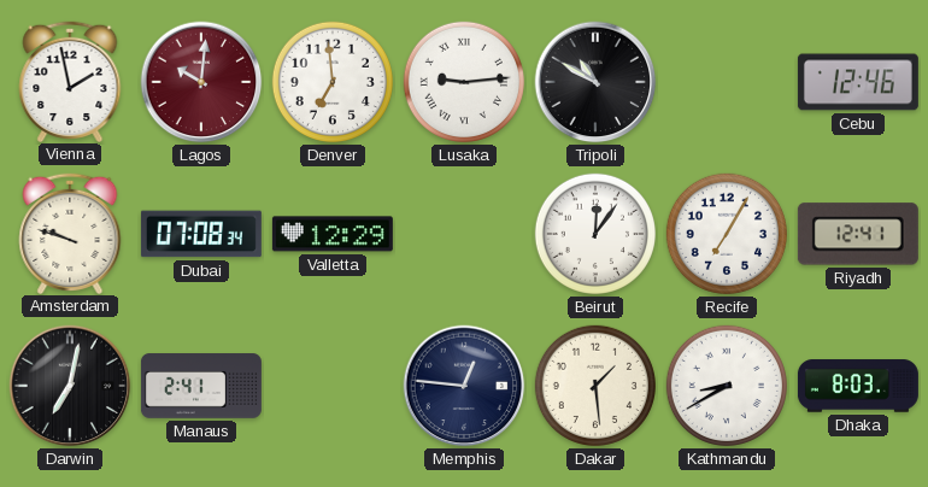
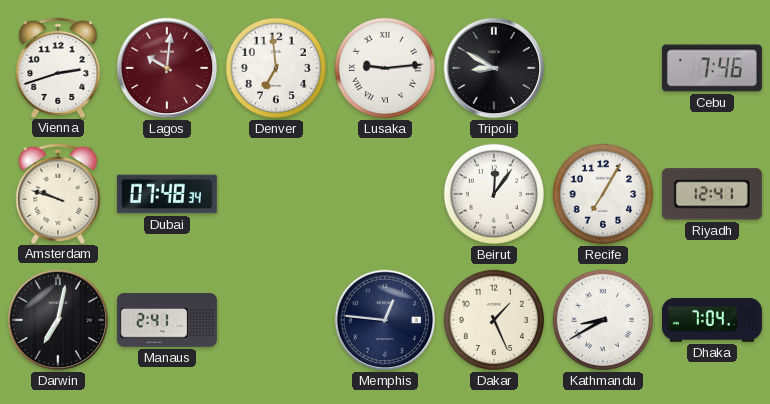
Vienna: 1:58 -> 2:42 (58, 67)
Tripoli: 10:50 -> 8:50 (494, 68)
Cebu: 12:46 -> 7:46 (712, 68)
Dubai: 07:08 -> 07:48 (167, 194)
Valletta: 12:29 -> none (333, 234)
Dakar: 1:29 -> 1:26 (494, 320)
Dhaka: 8:03 -> 7:04 (712, 320)
